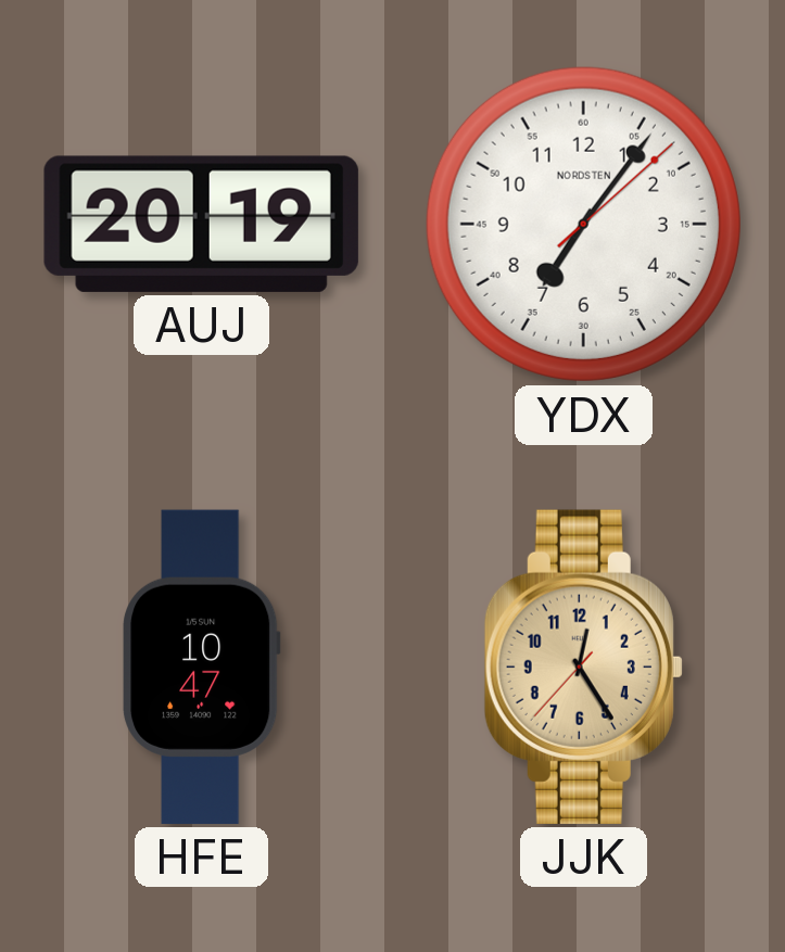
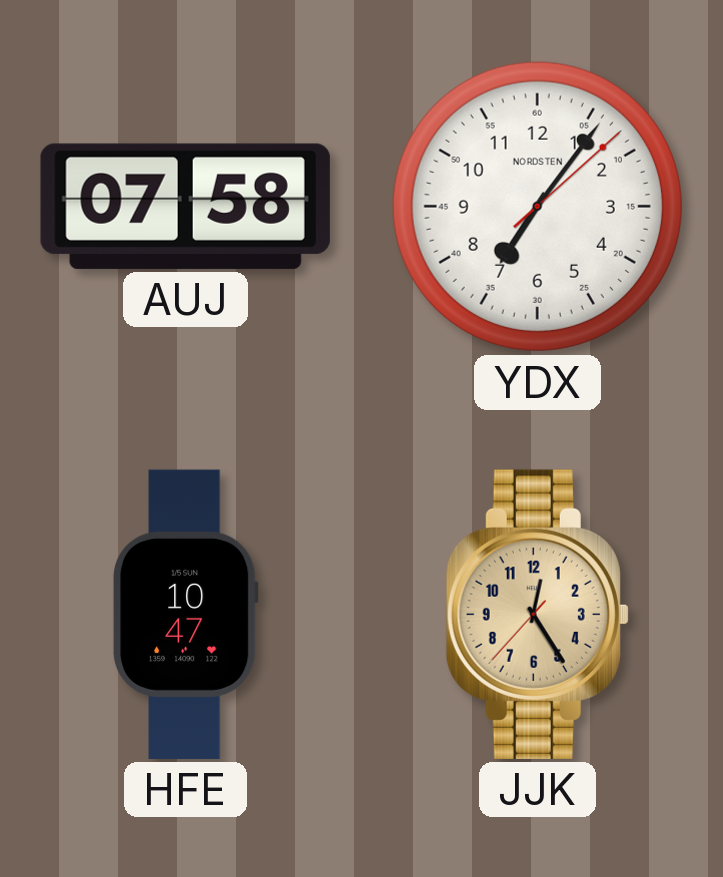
AUJ: 20:19 -> 07:58 (185, 206)
